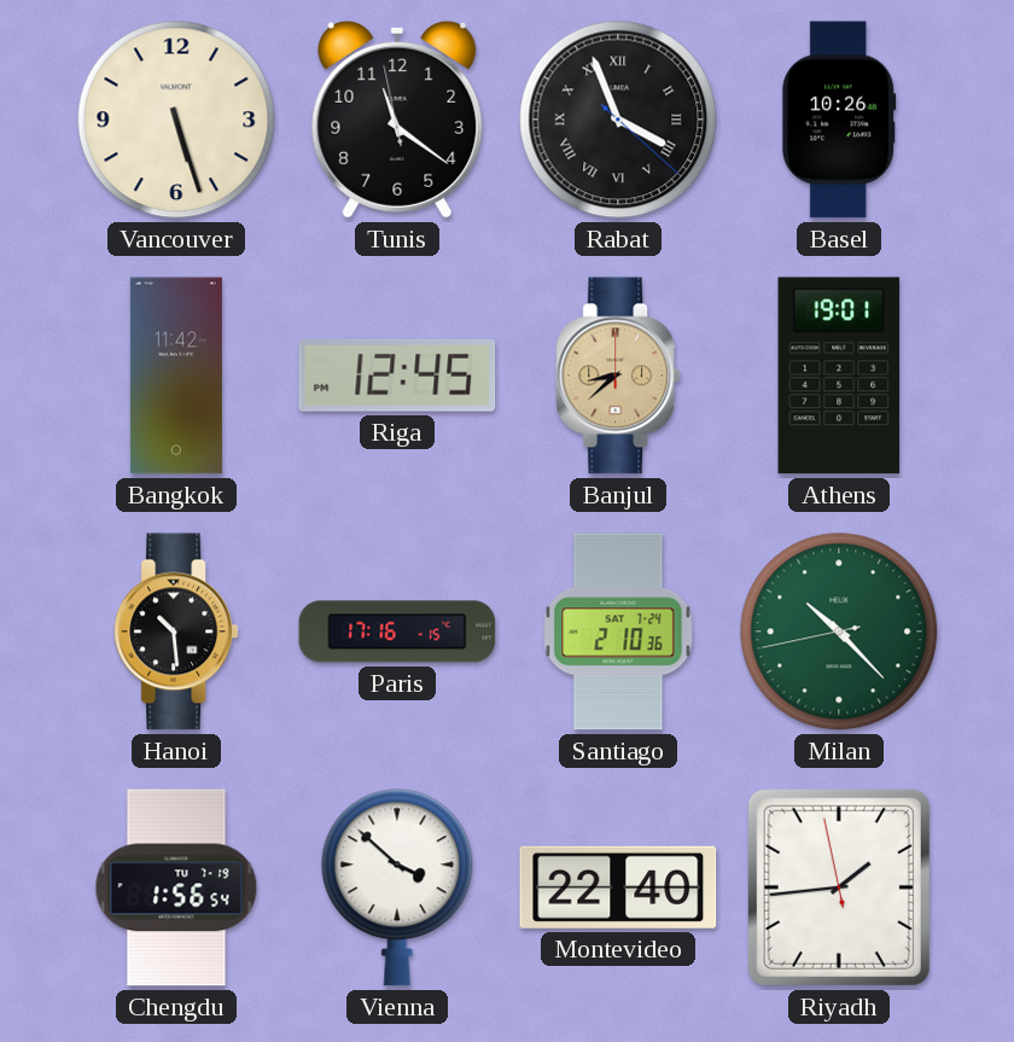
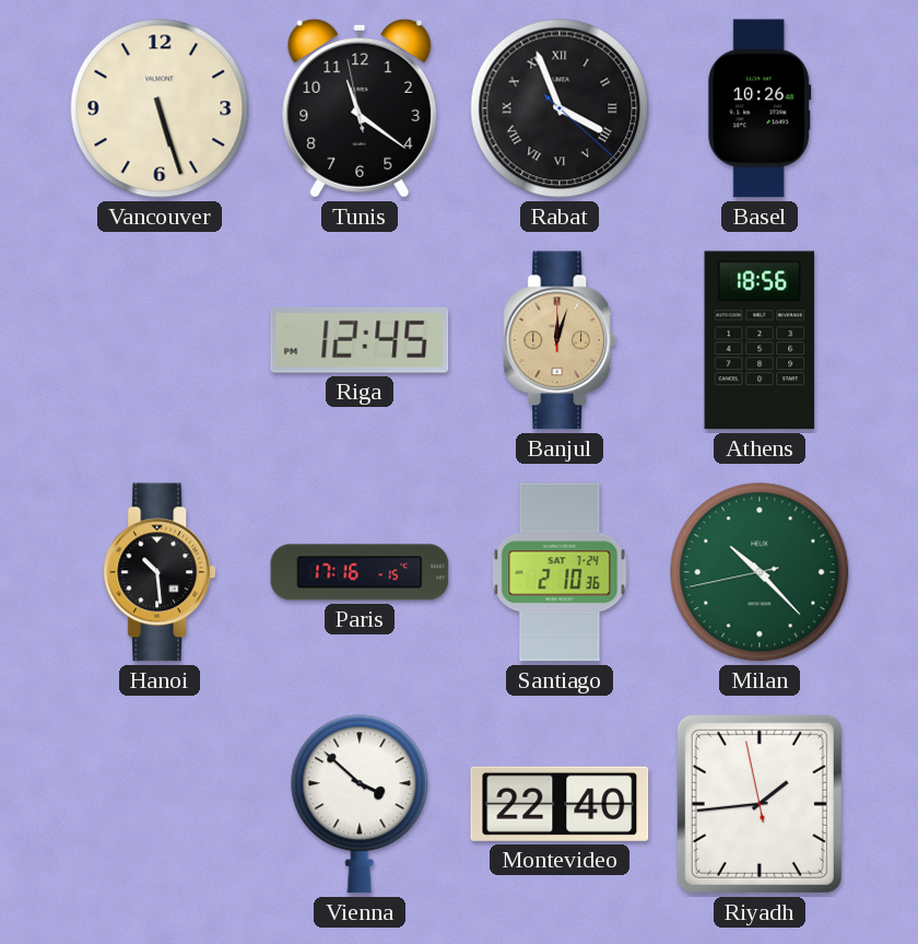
Bangkok: 11:42 -> none (176, 376)
Banjul: 8:38 -> 12:03 (558, 340)
Athens: 19:01 -> 18:56 (760, 340)
Chengdu: 1:56 -> none (176, 887)
